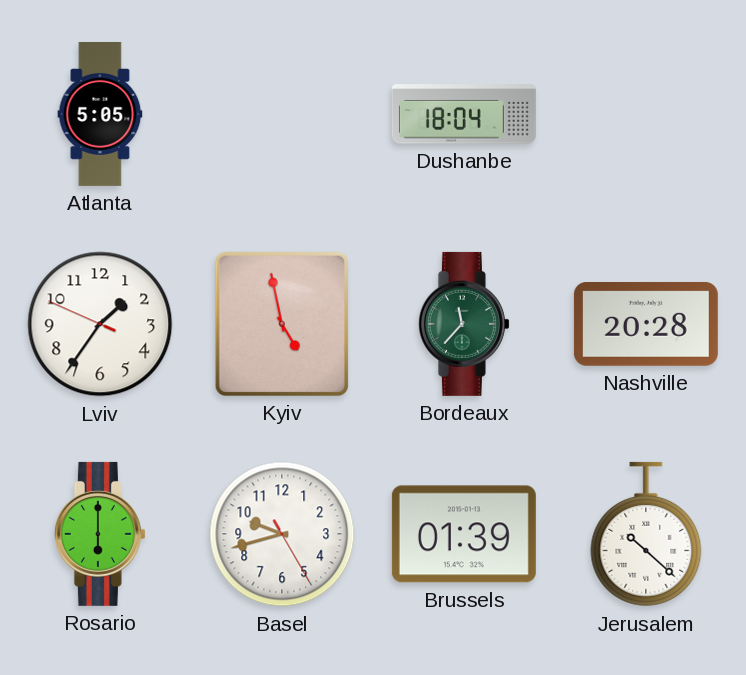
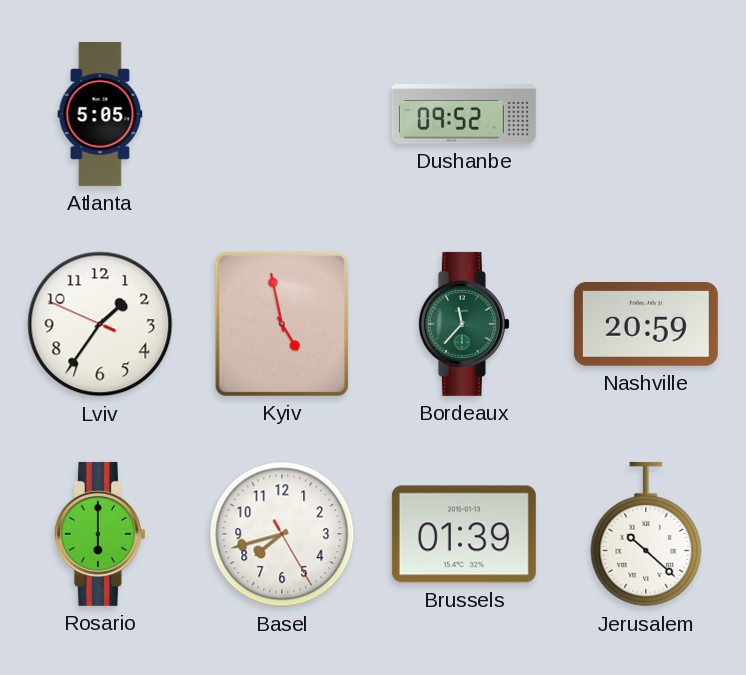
Dushanbe: 18:04 -> 09:52 (464, 114)
Nashville: 20:28 -> 20:59 (646, 324)
Basel: 9:42 -> 7:42 (282, 534)
